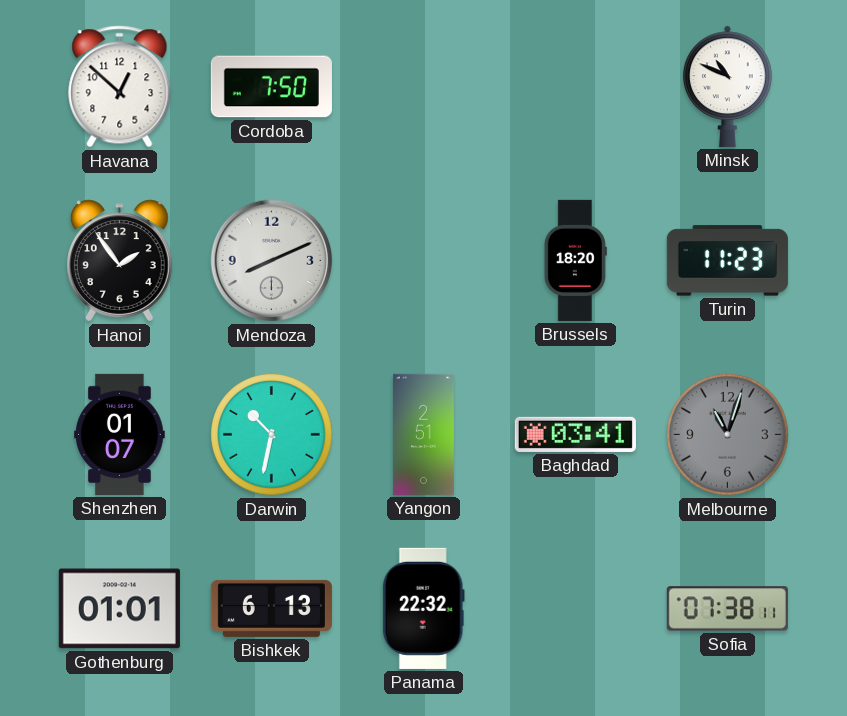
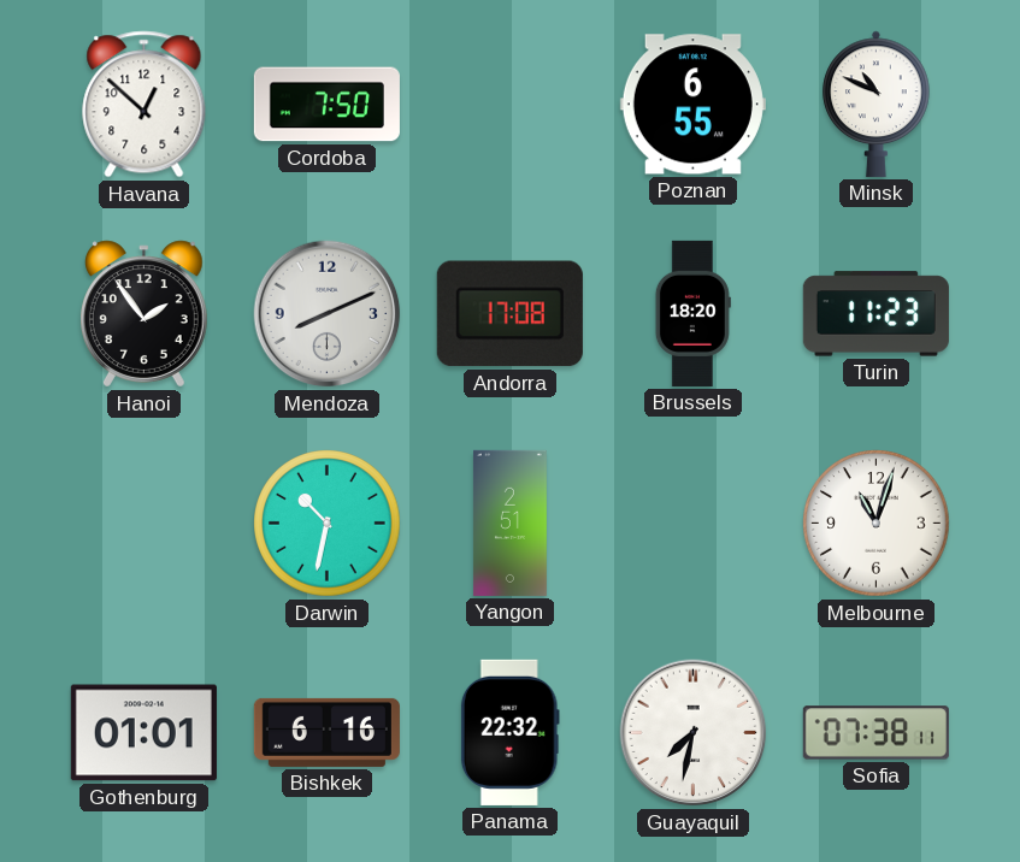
Poznan: none -> 6:55 (692, 105)
Andorra: none -> 17:08 (509, 314)
Shenzhen: 01:07 -> none (120, 434)
Baghdad: 03:41 -> none (575, 434)
Melbourne dial: grey -> white (877, 524)
Bishkek: 6:13 -> 6:16 (326, 732)
Guayaquil: none -> 7:32 (694, 733)
